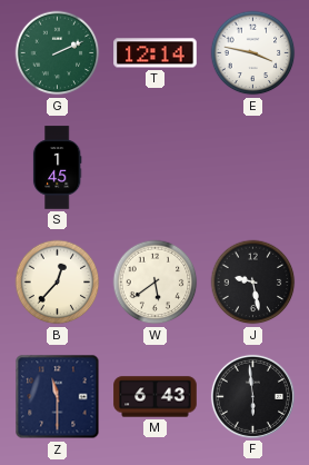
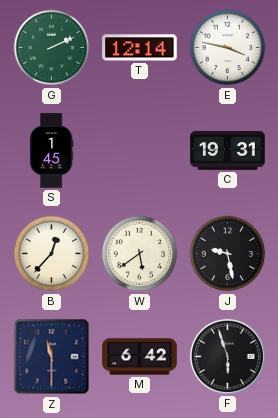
C: none -> 19:31 (228, 151)
M: 6:43 -> 6:42 (140, 357)
F: 5:59 -> 5:57 (227, 356)
